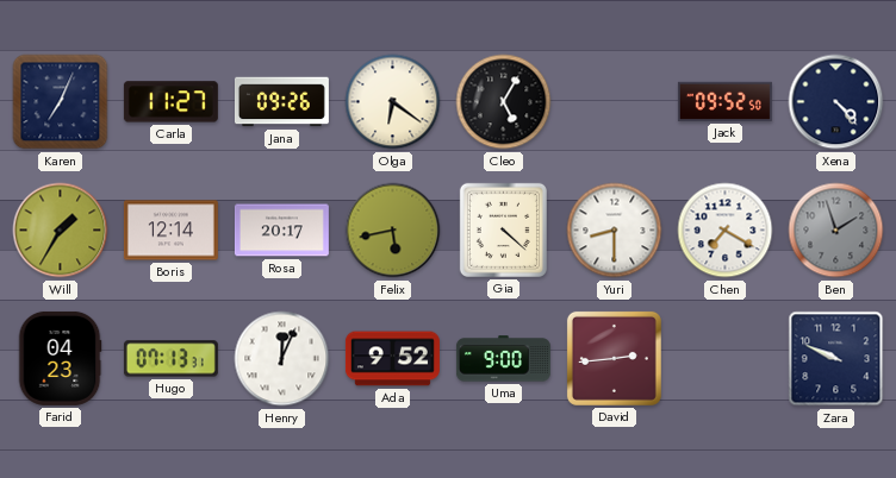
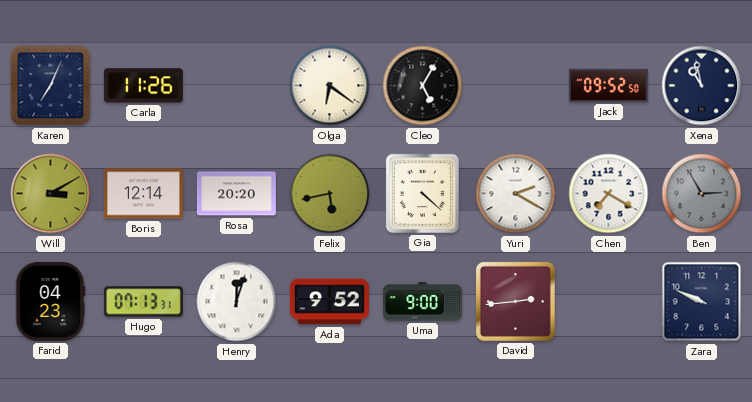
Carla: 11:27 -> 11:26 (143, 86)
Jana: 09:26 -> none (281, 102)
Xena: 4:23 -> 10:58 (702, 86)
Will: 1:35 -> 3:10 (51, 194)
Rosa: 20:17 -> 20:20 (236, 194)
Yuri: 8:30 -> 2:20 (516, 194)
Ben: 1:57 -> 2:55 (702, 194)
Henry: 12:04 -> 12:03 (237, 302)
